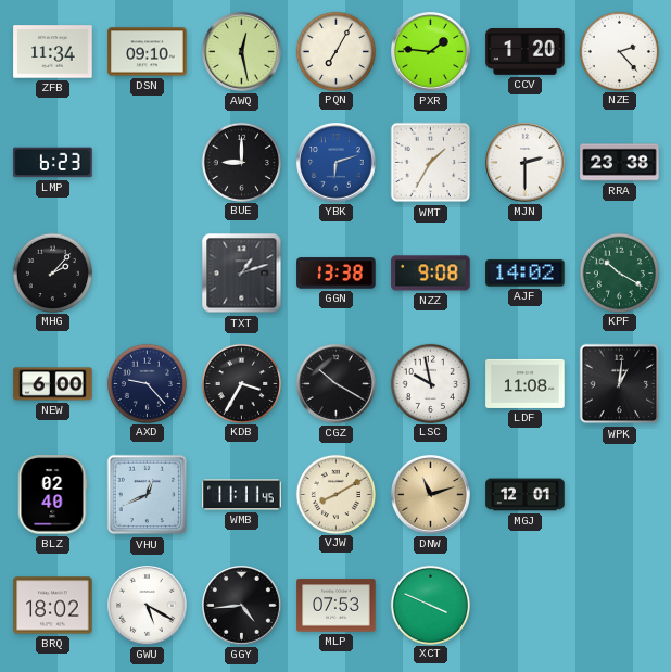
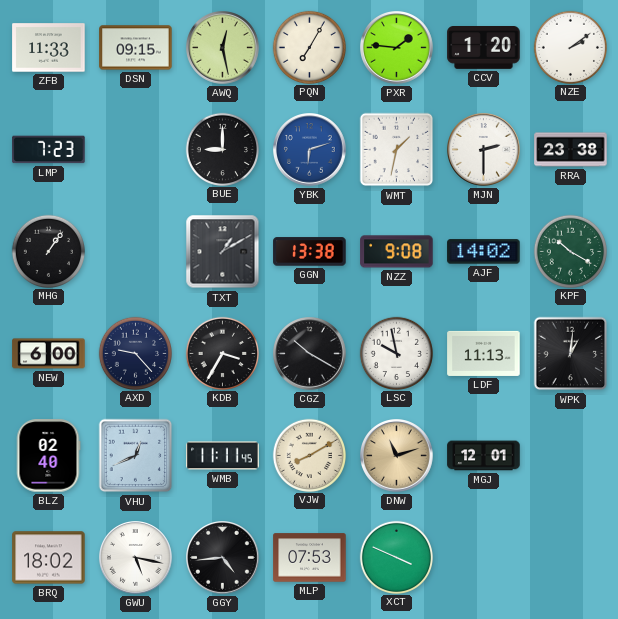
ZFB: 11:34 -> 11:33 (49, 48)
DSN: 09:10 -> 09:15 (136, 48)
NZE: 2:23 -> 2:09 (570, 47)
LMP: 6:23 -> 7:23 (49, 150)
WMT: 1:35 -> 1:32 (397, 150)
MHG: 2:07 -> 1:06 (48, 251)
TXT: 1:12 -> 1:10 (223, 252)
LDF: 11:08 -> 11:13 (484, 353)
GWU: 5:20 -> 5:17 (136, 558)
